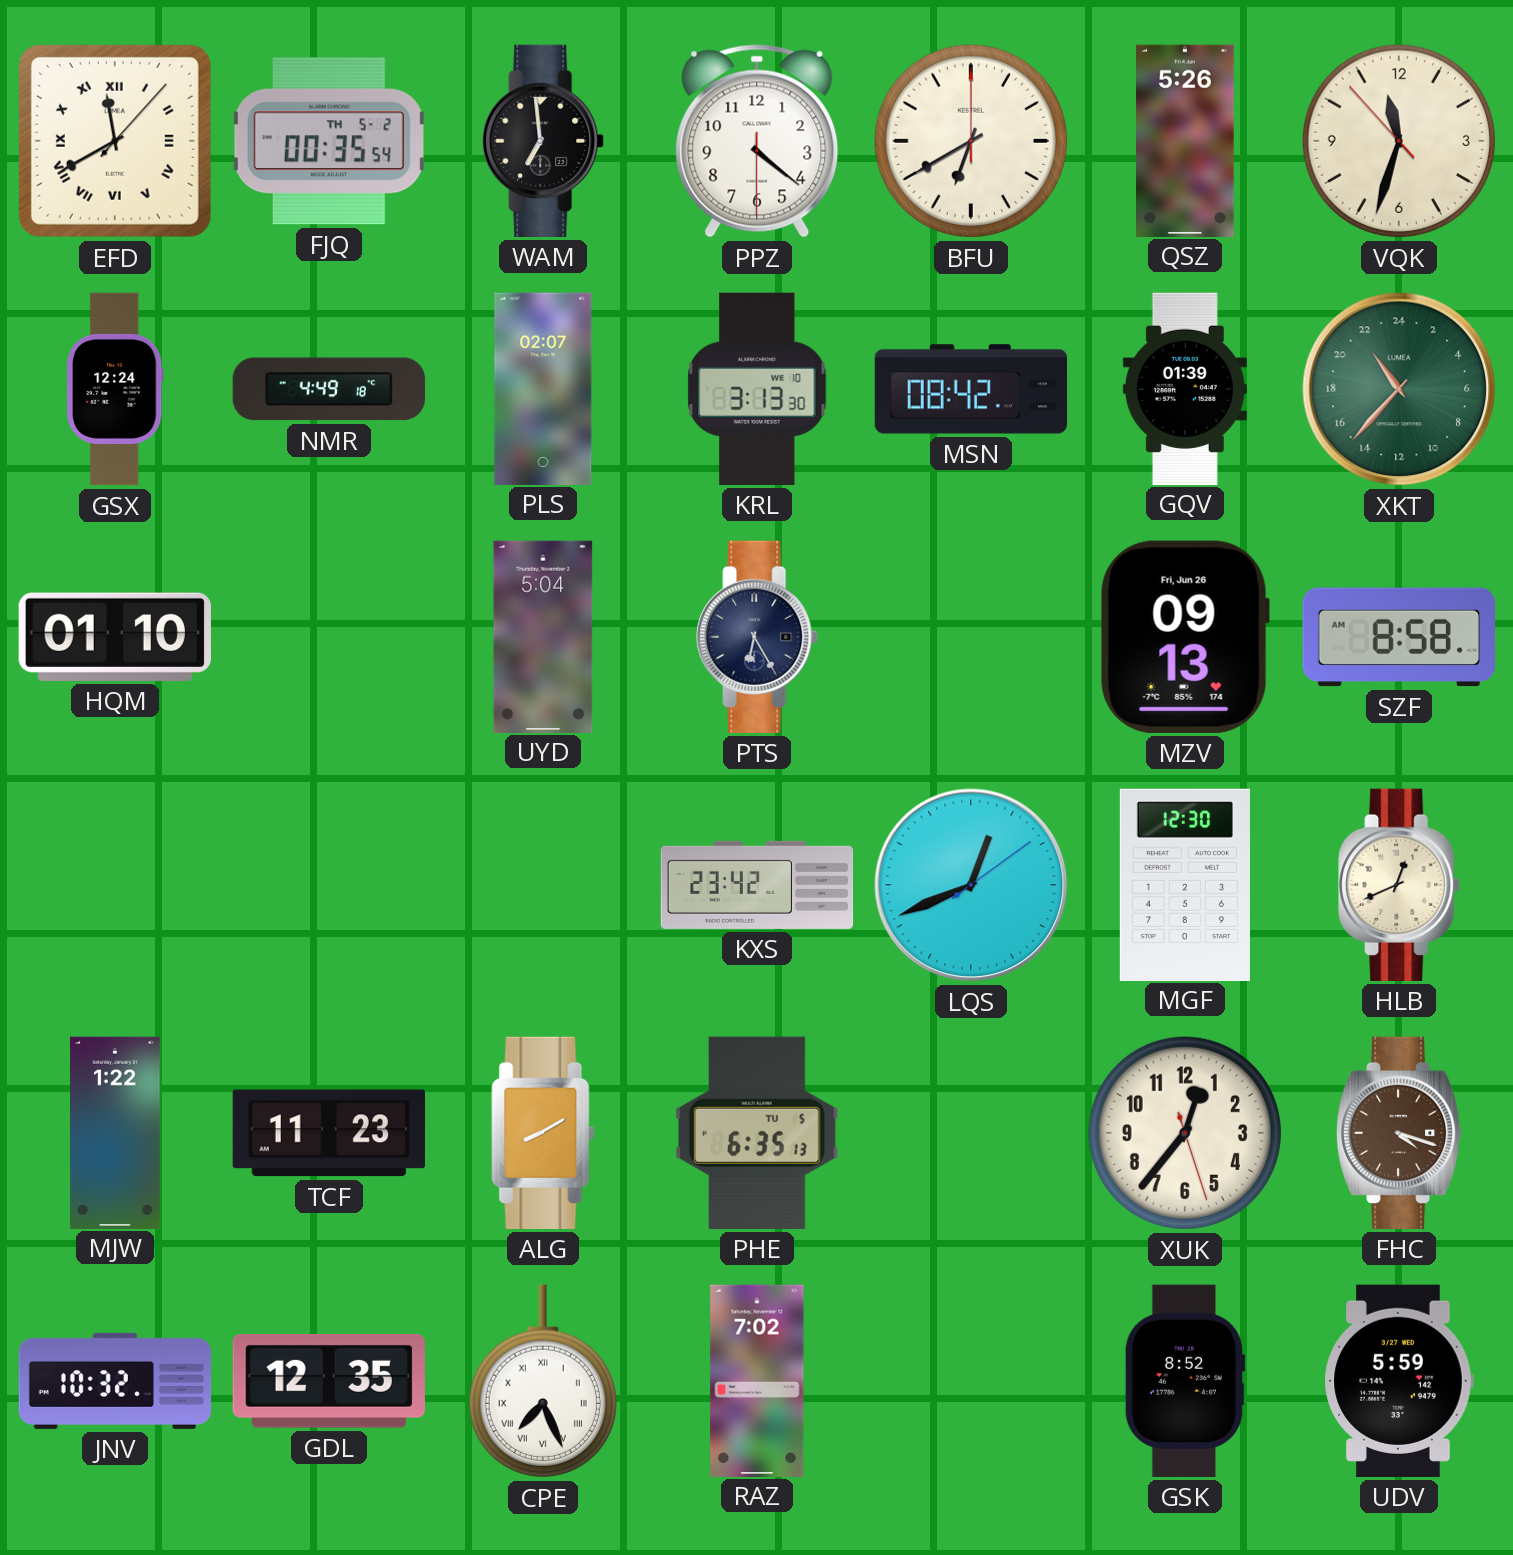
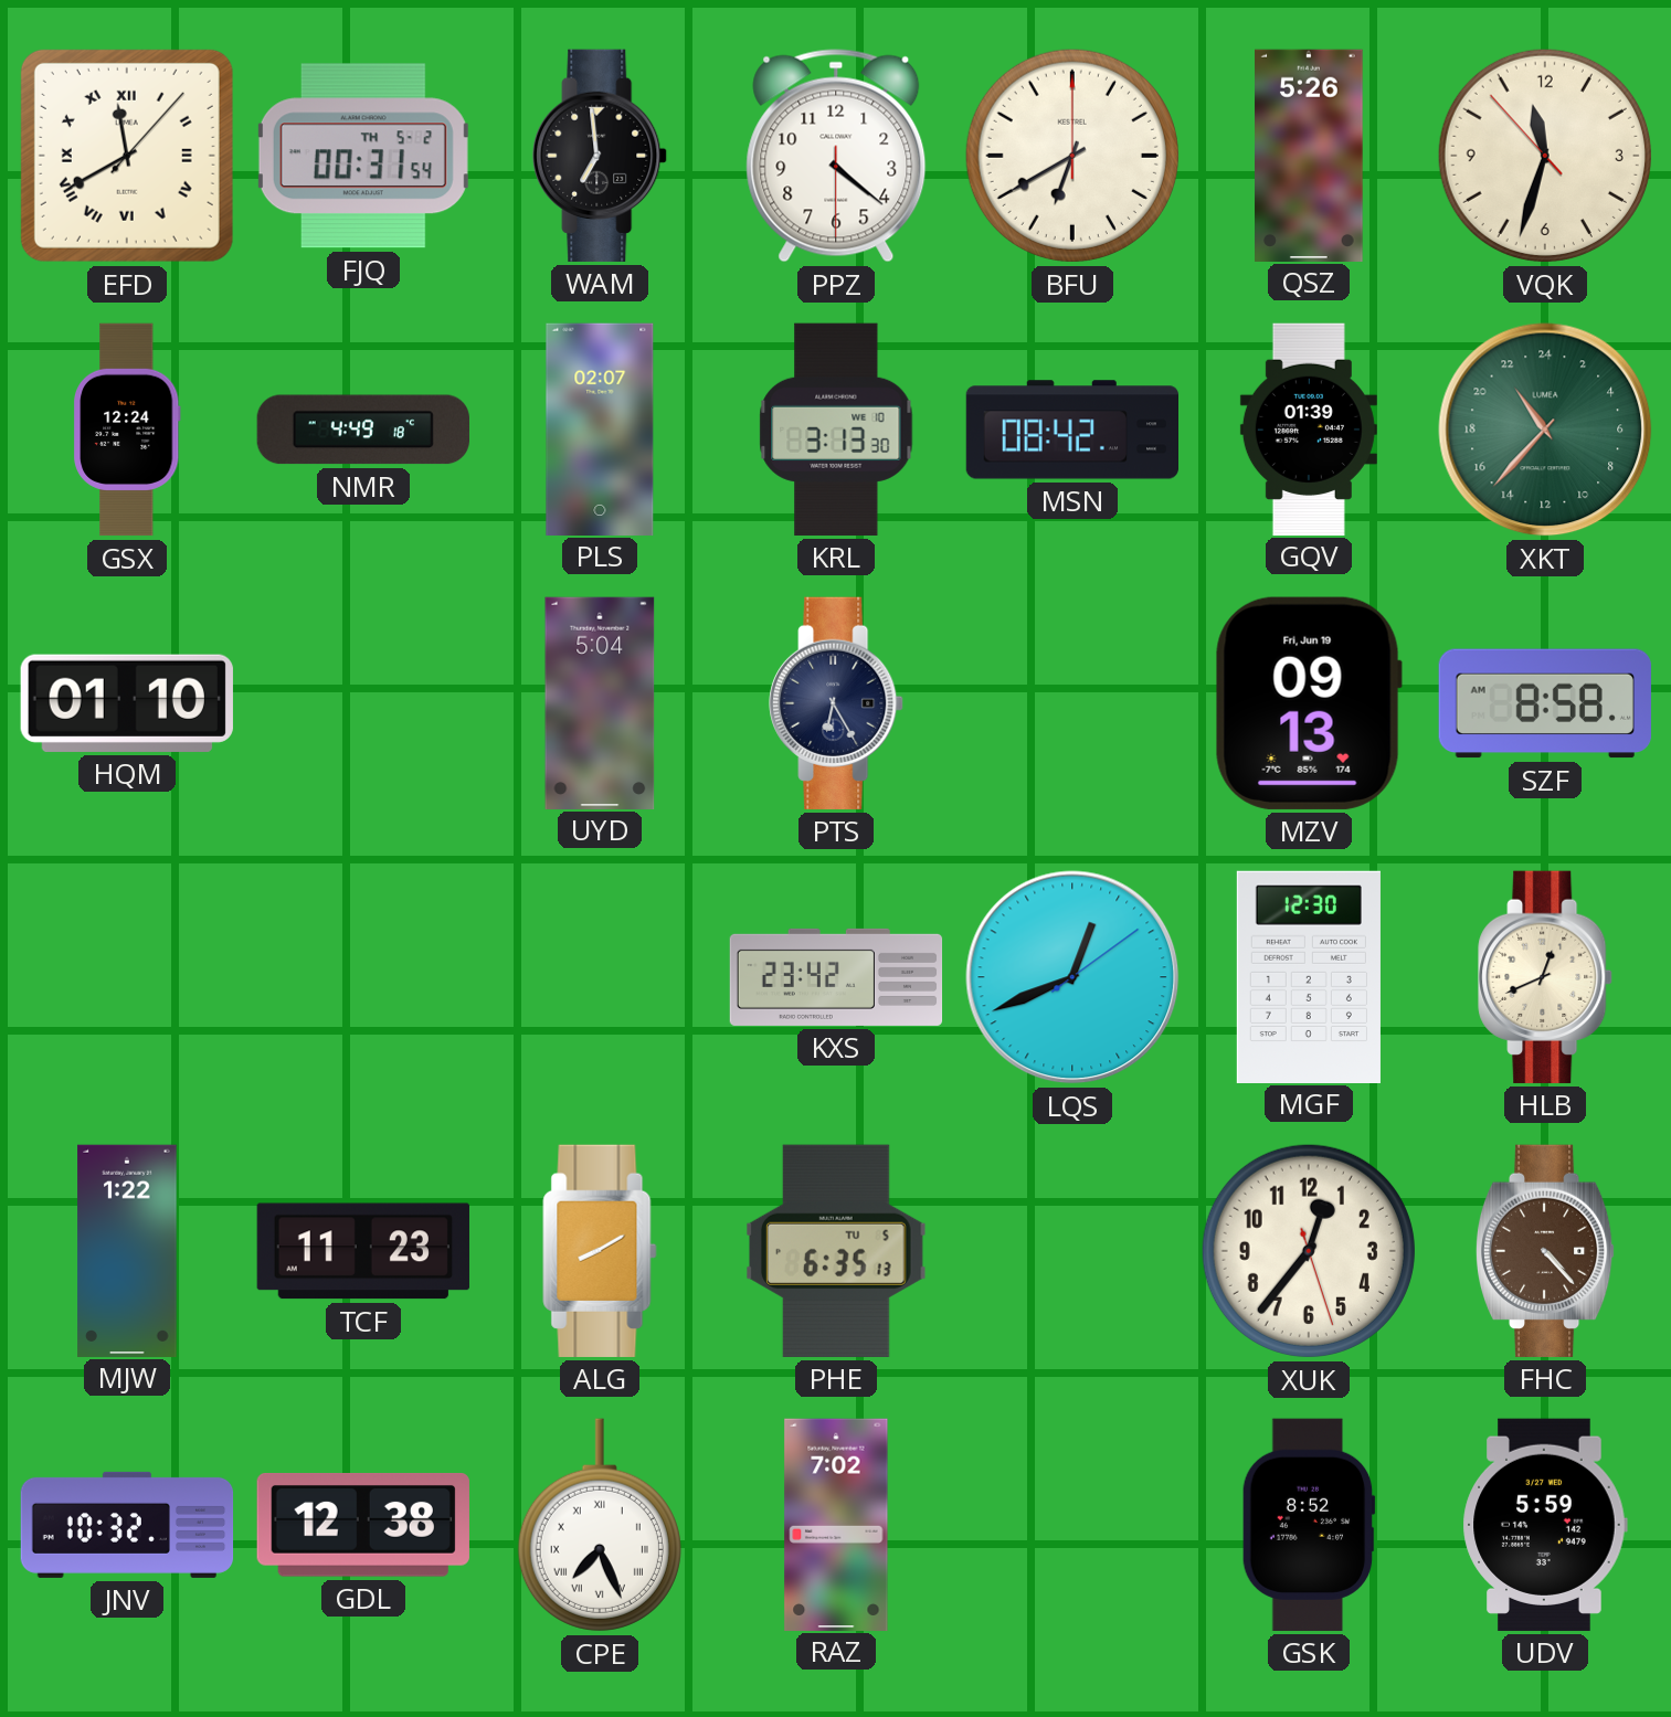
FJQ: 00:35 -> 00:31 (363, 156)
MZV date: Fri, Jun 26 -> Fri, Jun 19 (1309, 703)
FHC: 4:18 -> 4:23 (1545, 1251)
GDL: 12:35 -> 12:38 (363, 1526)
